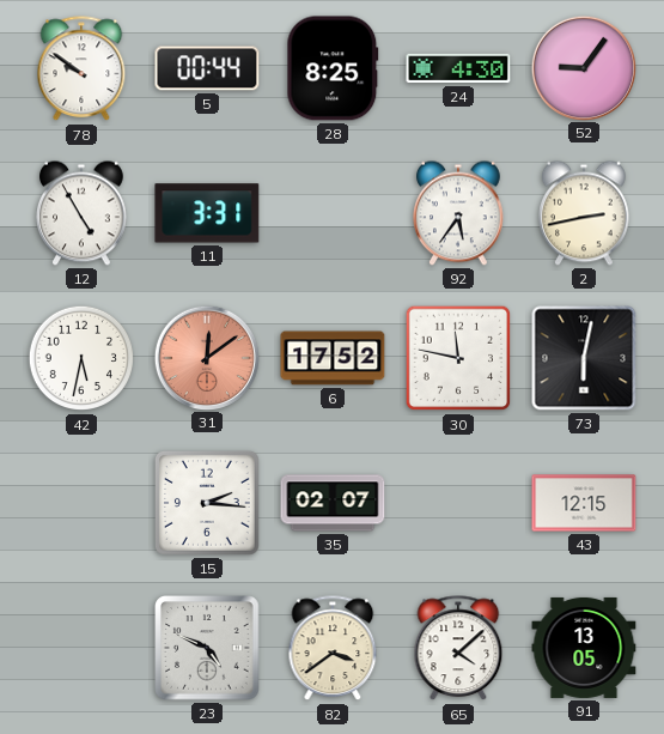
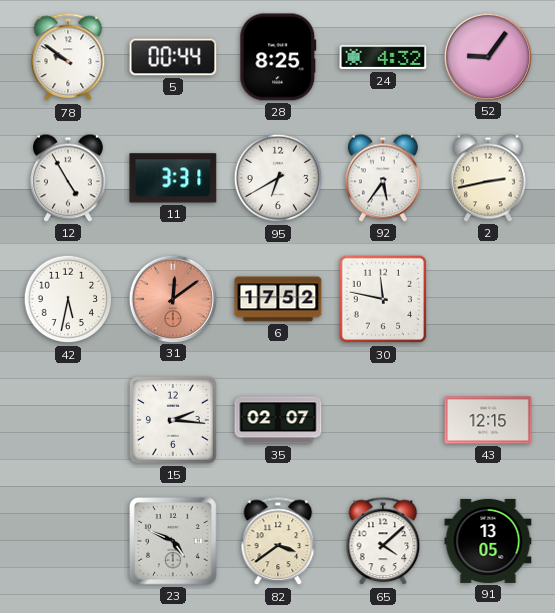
24: 4:30 -> 4:32 (383, 57)
95: none -> 6:40 (278, 178)
73: 6:02 -> none (584, 358)
